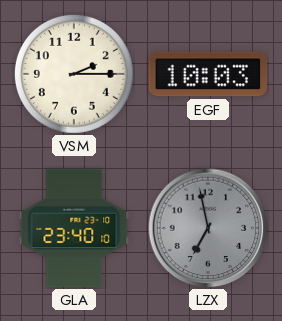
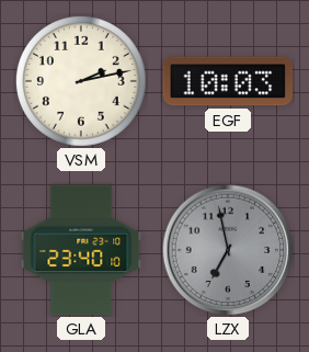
VSM: 2:15 -> 2:13 (81, 81)
